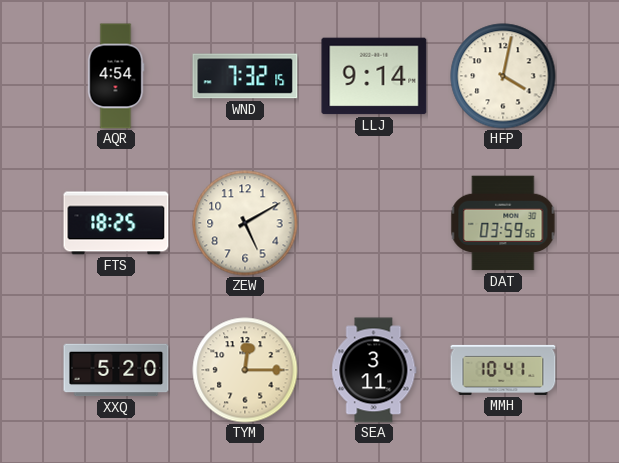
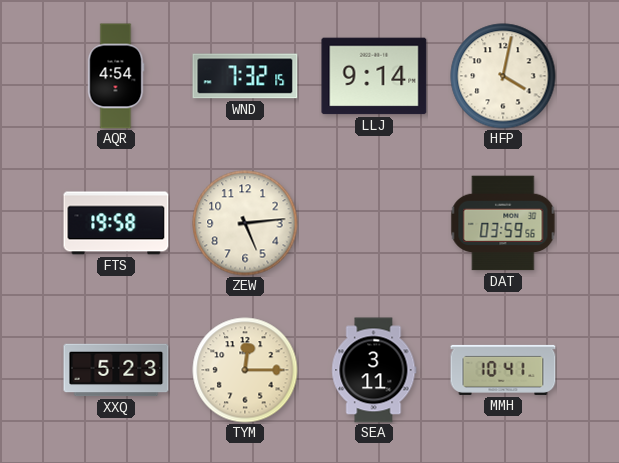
FTS: 18:25 -> 19:58 (116, 223)
ZEW: 5:10 -> 5:14 (245, 223)
XXQ: 5:20 -> 5:23 (116, 370)
